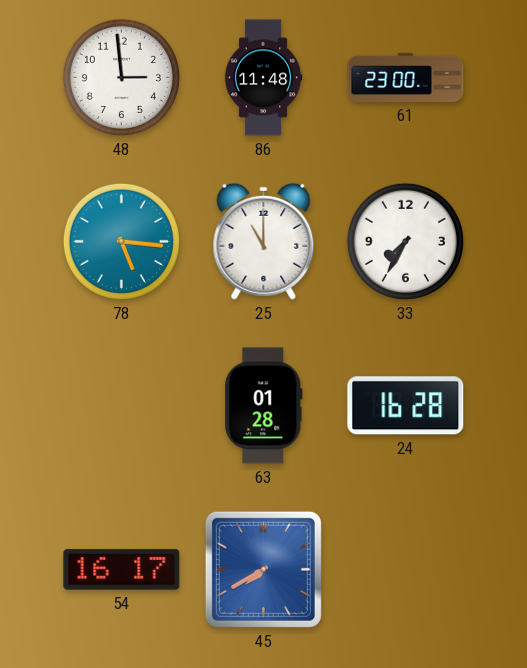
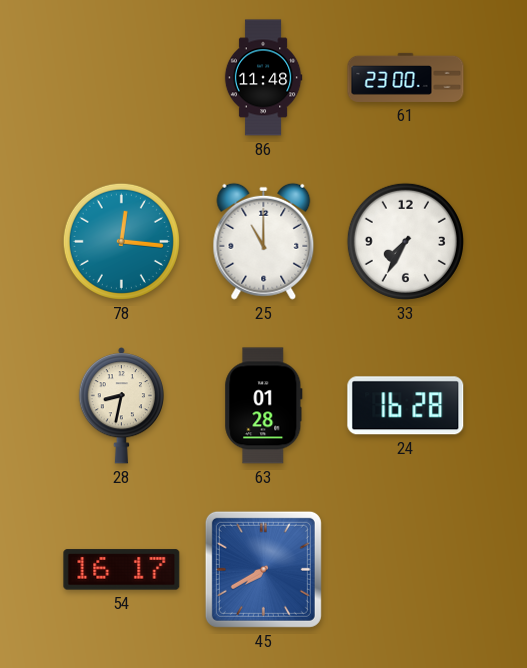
48: 2:59 -> none (121, 77)
78: 5:16 -> 12:16 (121, 241)
28: none -> 8:32 (121, 406)
